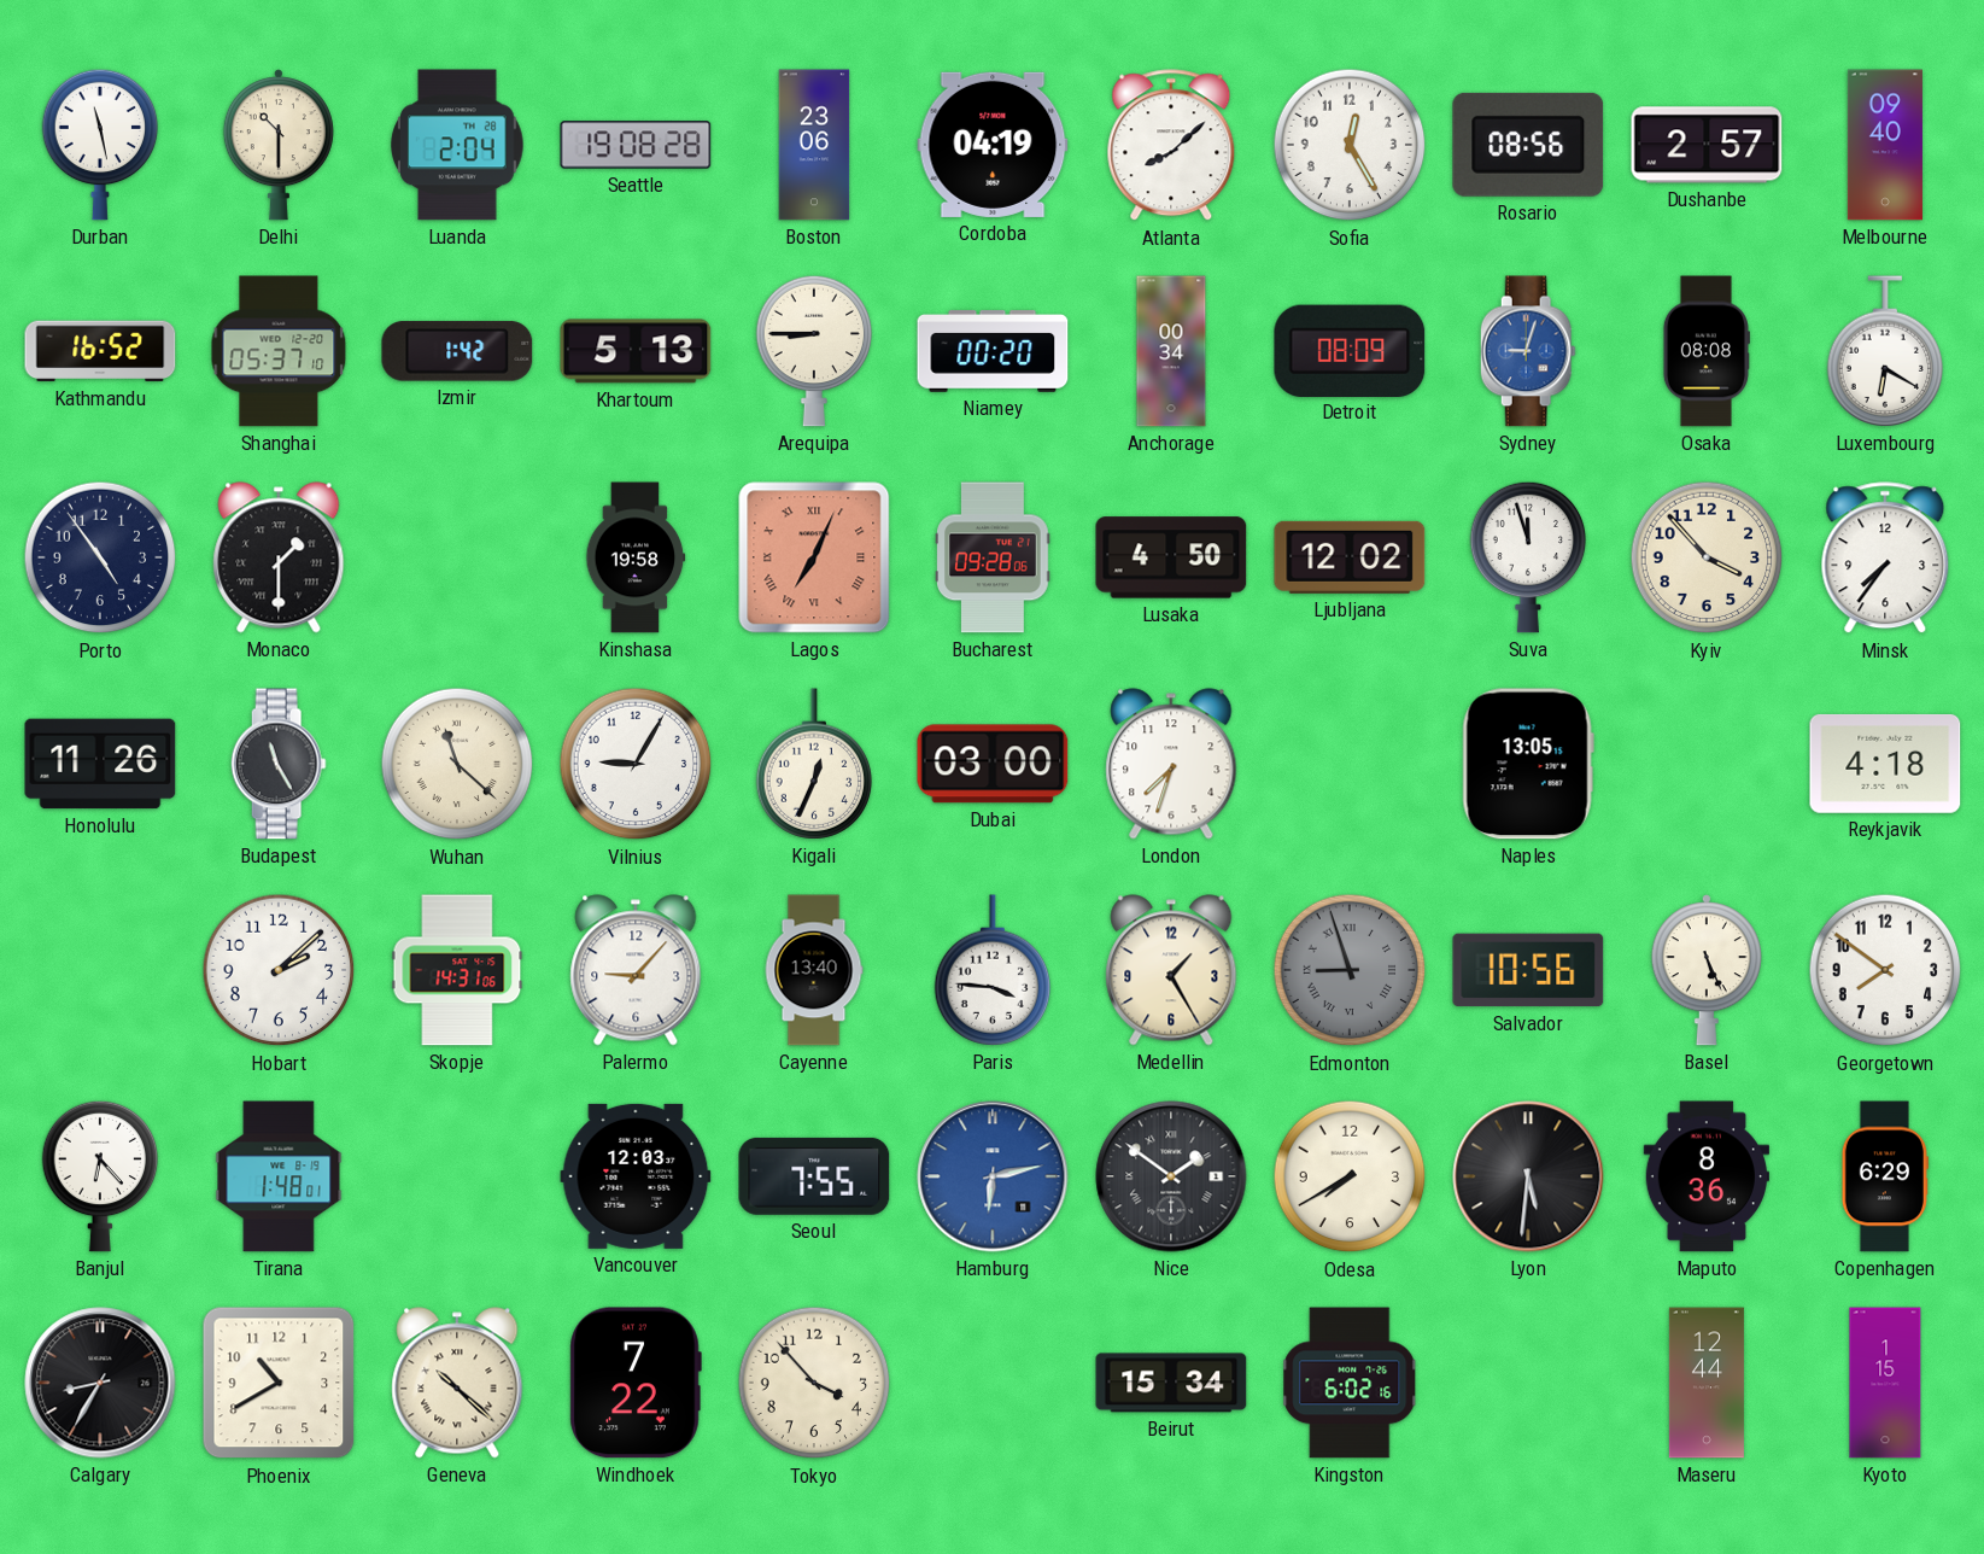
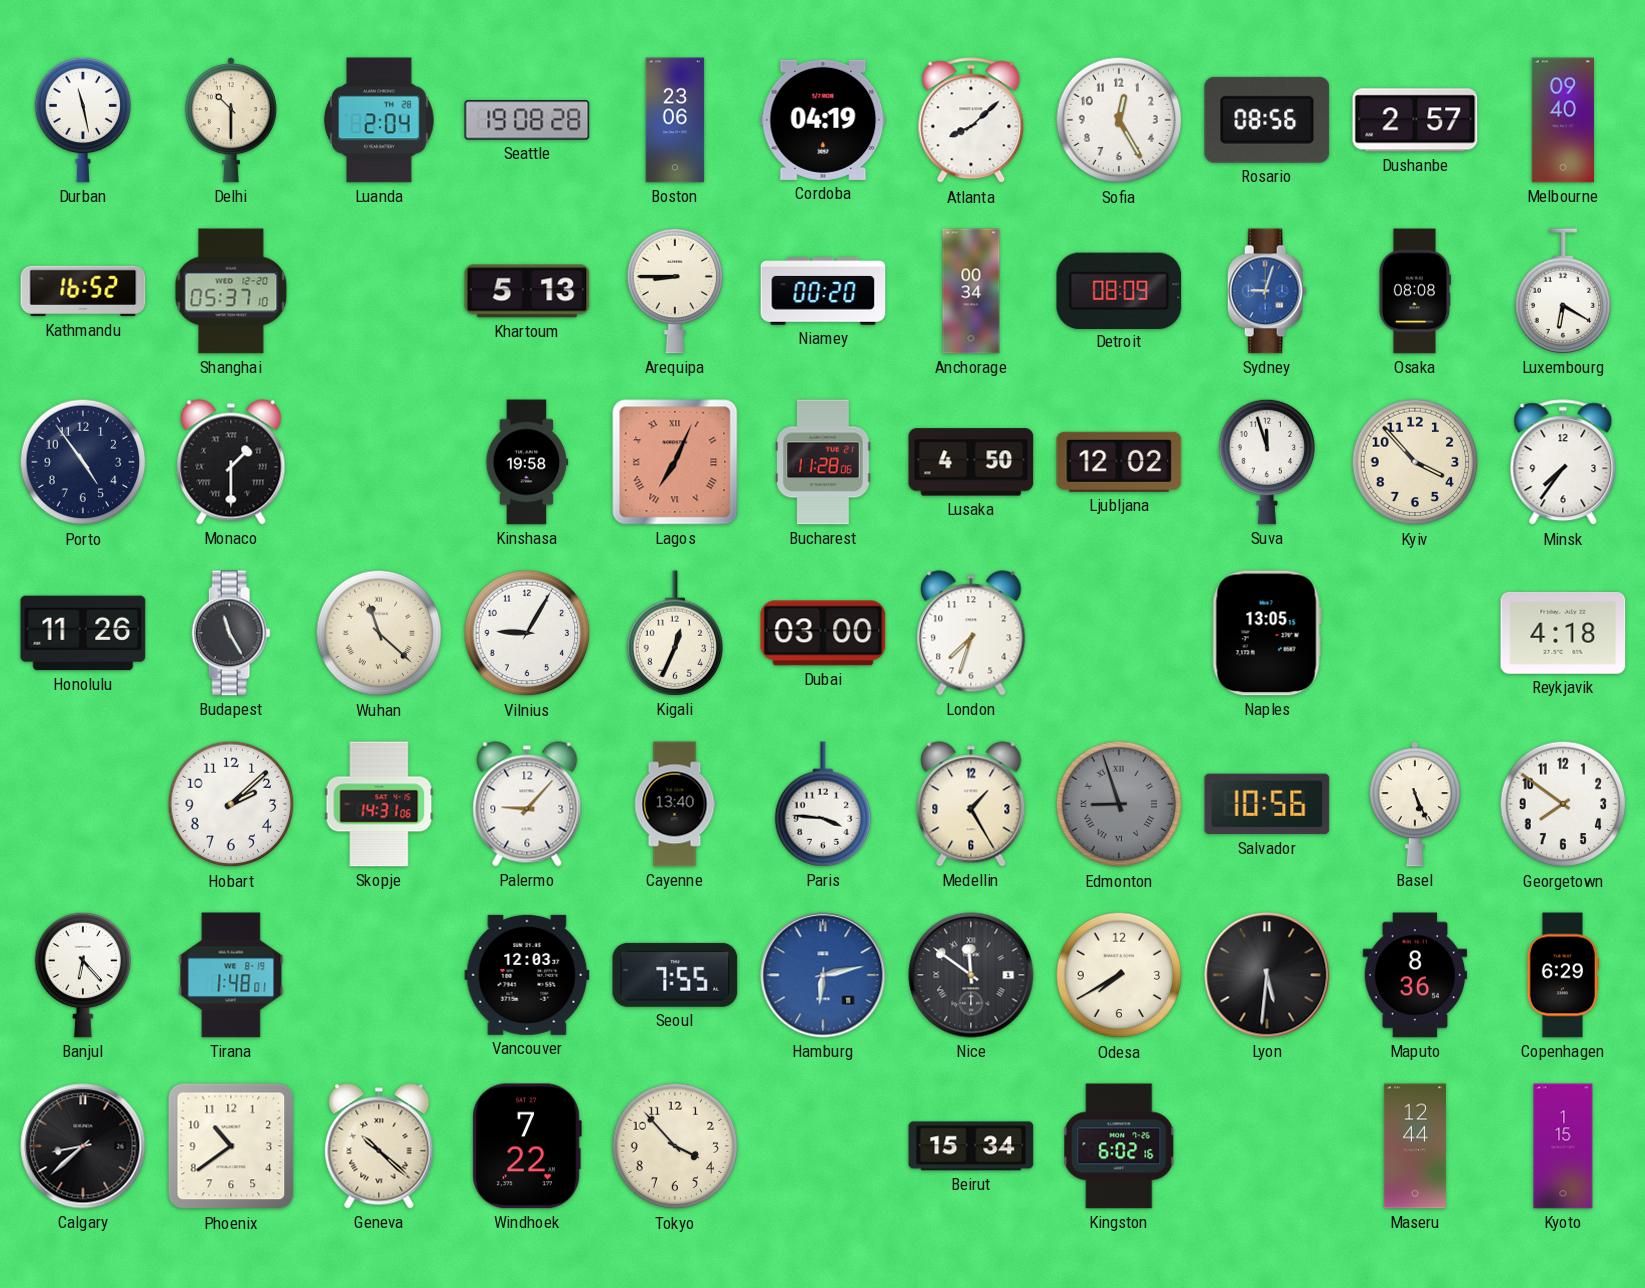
Izmir: 1:42 -> none (457, 351)
Bucharest: 09:28 -> 11:28 (823, 462)
Nice: 1:51 -> 11:51 (971, 975)
Calgary: 8:35 -> 8:38 (83, 1146)
Phoenix: 10:40 -> 10:39 (231, 1146)
